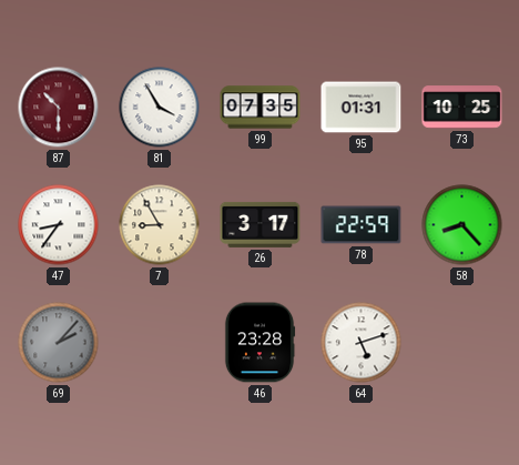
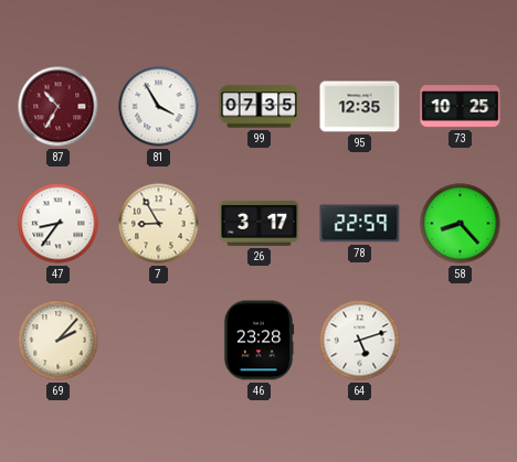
87: 10:30 -> 10:35 (59, 107)
95: 01:31 -> 12:35 (360, 107)
69 dial: grey -> cream (59, 341)
